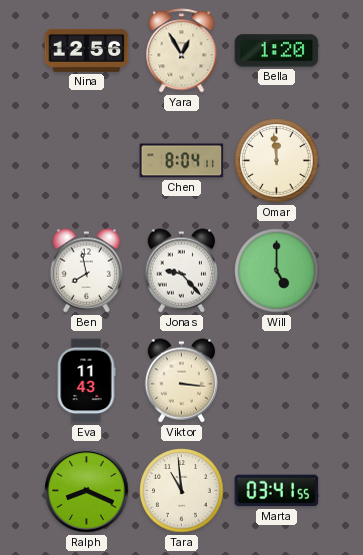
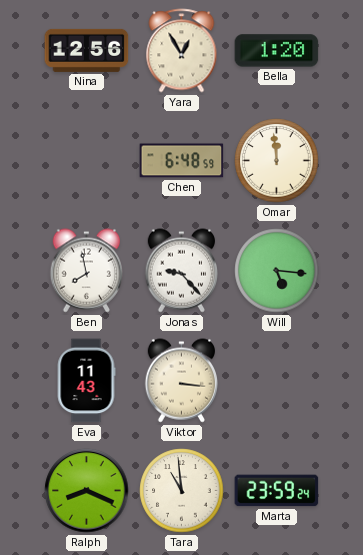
Chen: 8:04 -> 6:48 (182, 161)
Will: 5:00 -> 5:16 (277, 271)
Marta: 03:41 -> 23:59 (277, 491)
